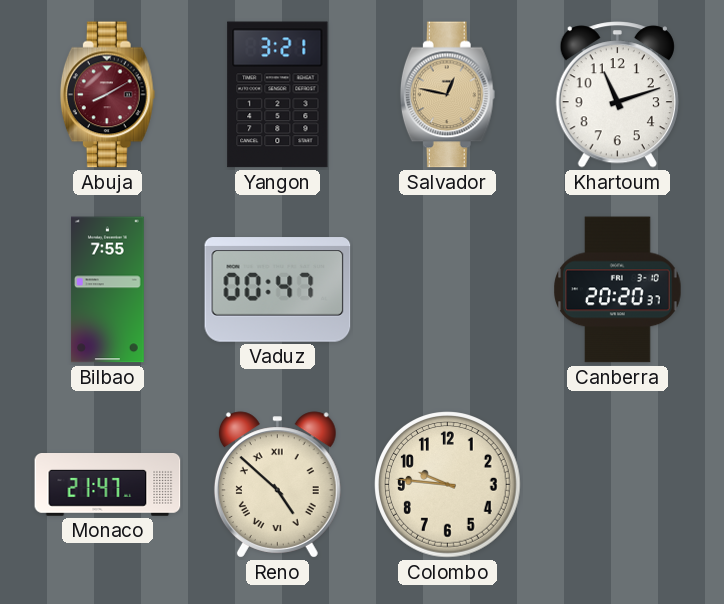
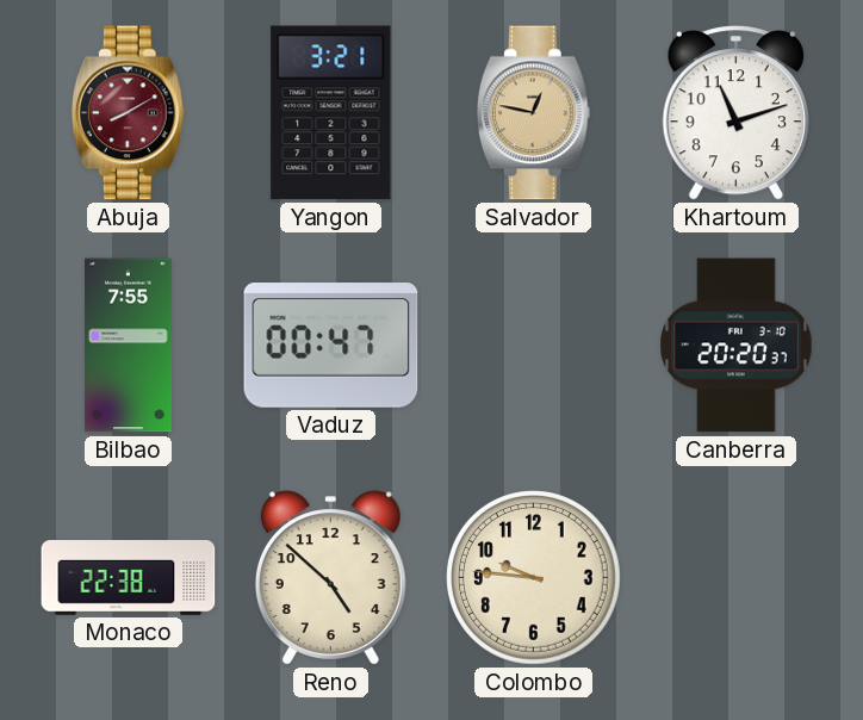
Monaco: 21:47 -> 22:38 (129, 578)
Reno numerals: Roman -> Arabic (330, 578)
